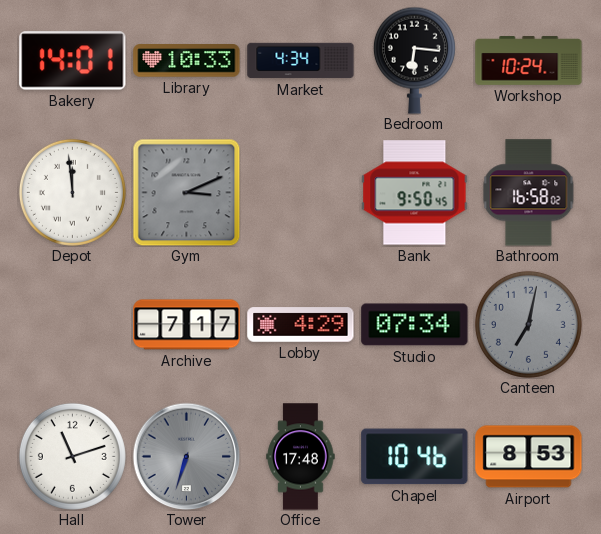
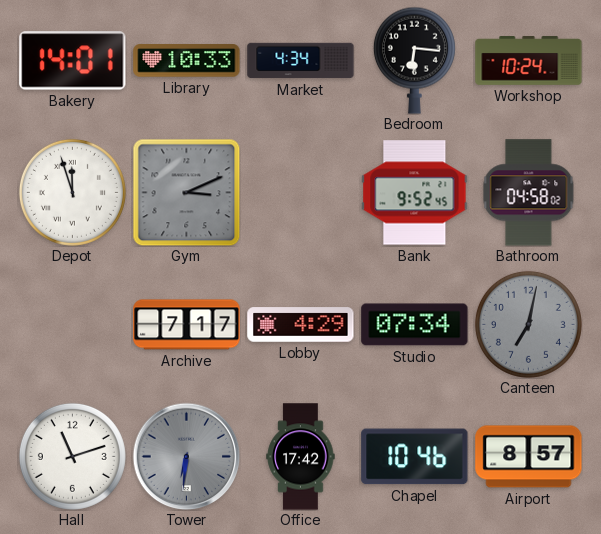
Depot: 11:59 -> 11:57 (72, 192)
Bank: 9:50 -> 9:52 (415, 193)
Bathroom: 16:58 -> 04:58 (529, 193)
Tower: 6:33 -> 6:31 (186, 456)
Office: 17:48 -> 17:42 (301, 457)
Airport: 8:53 -> 8:57 (529, 457)
